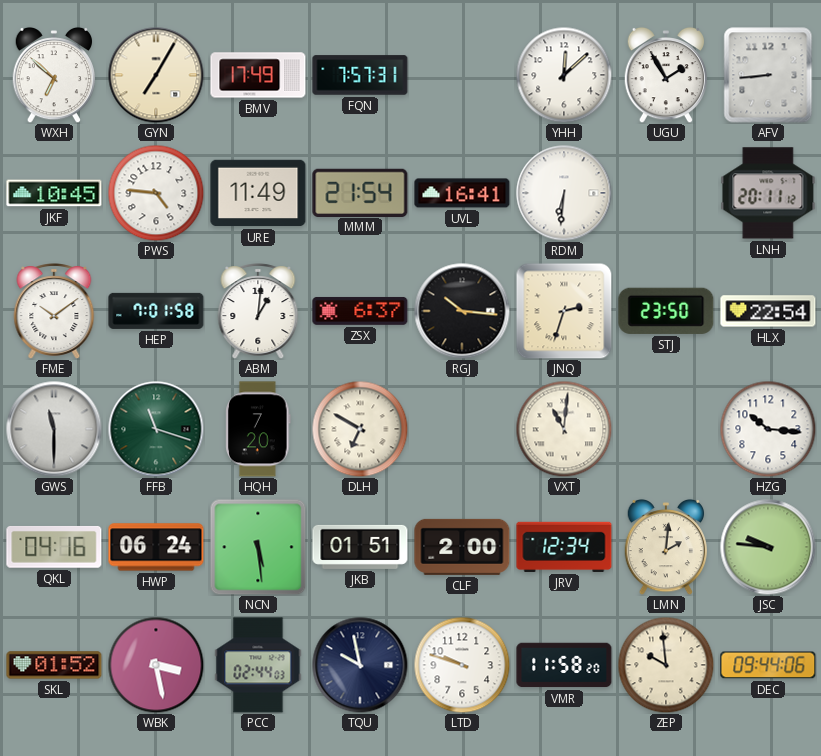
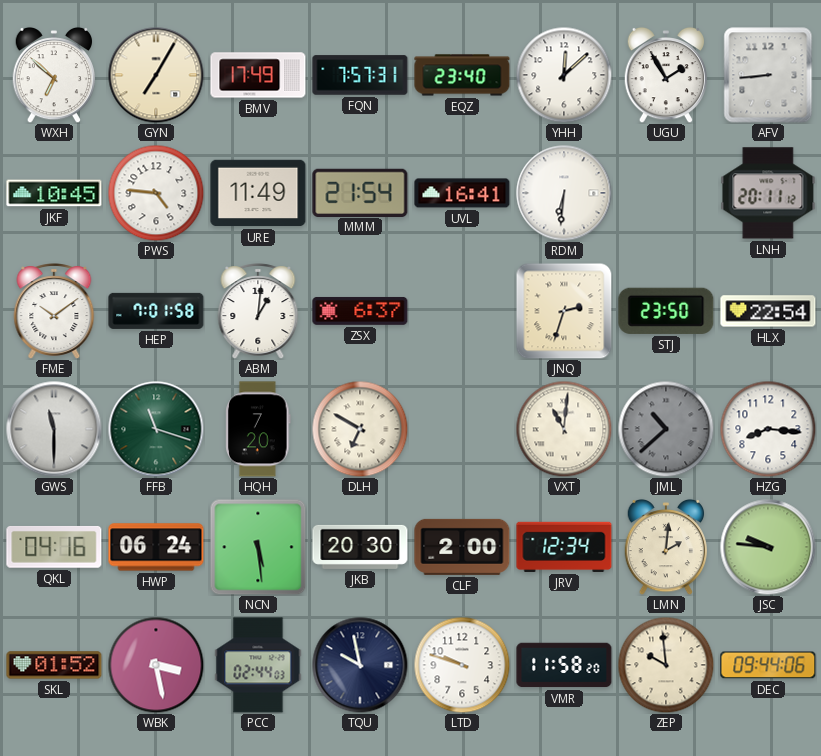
EQZ: none -> 23:40 (462, 75)
RGJ: 10:16 -> none (462, 311)
JML: none -> 10:38 (666, 429)
HZG: 10:16 -> 8:16 (768, 429)
JKB: 01:51 -> 20:30 (360, 547)
